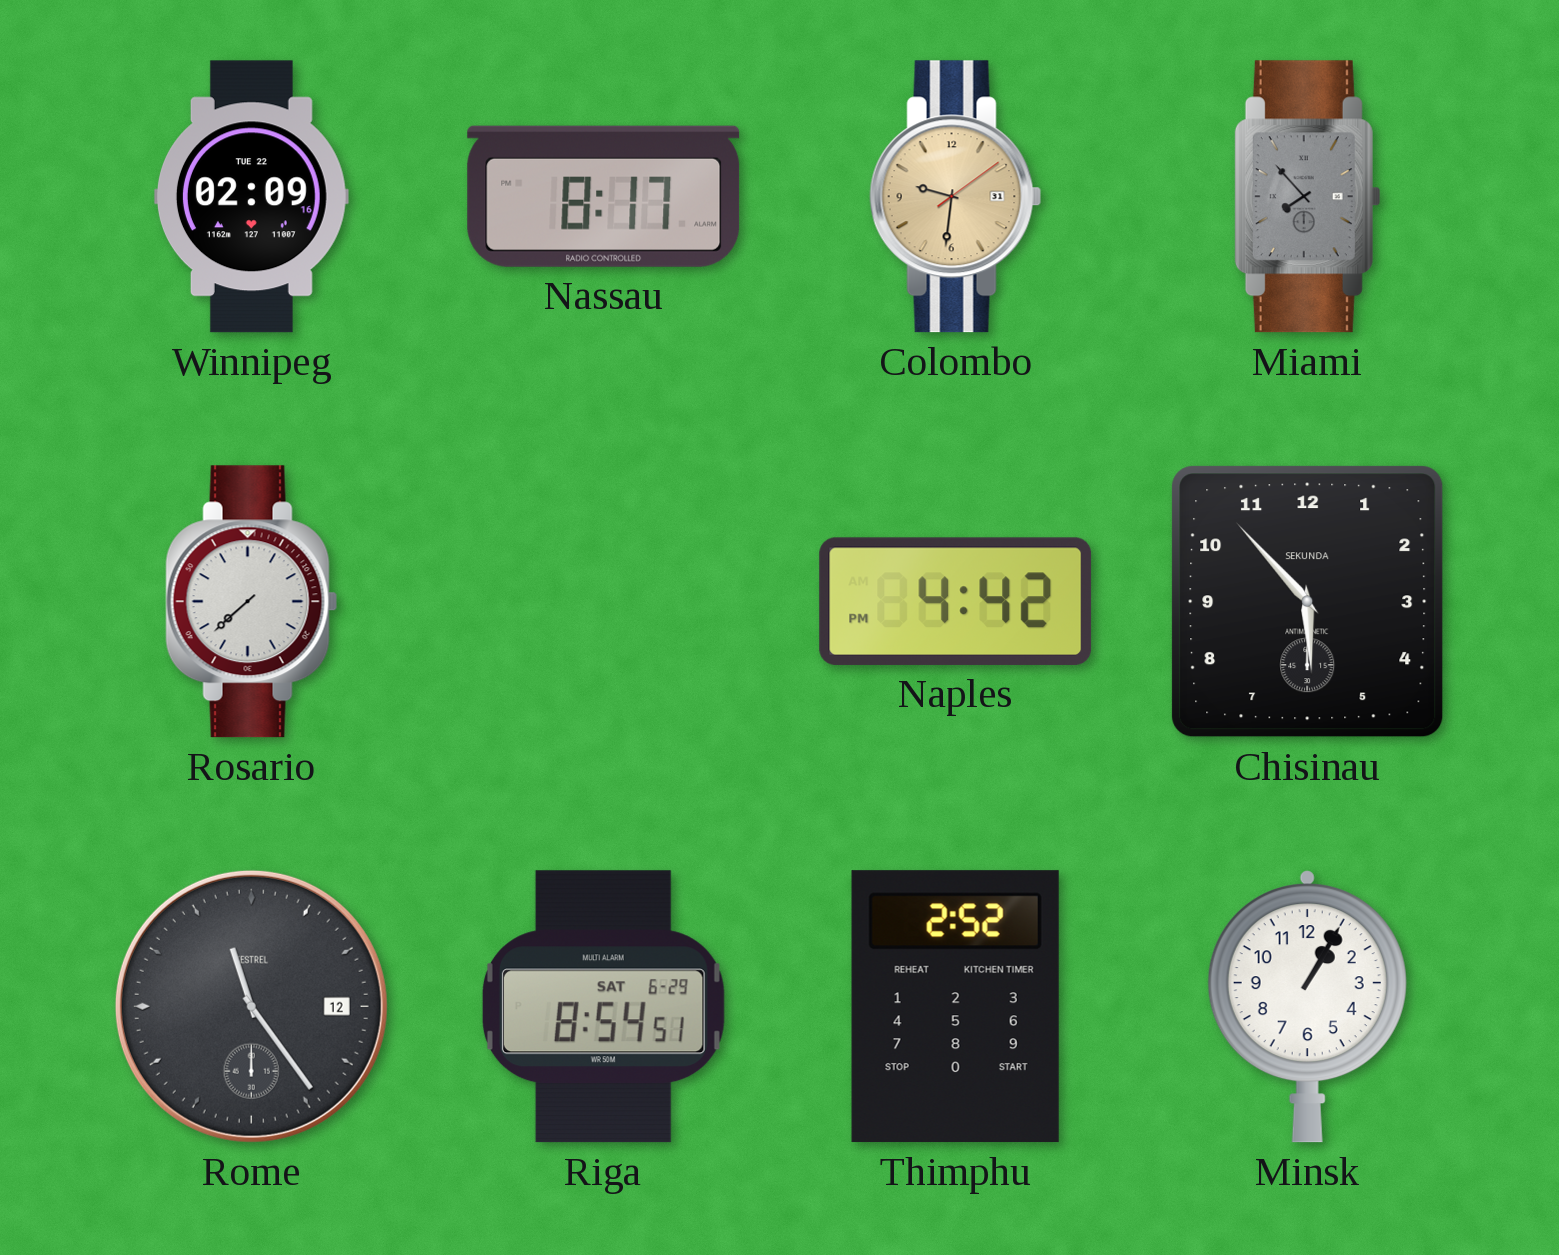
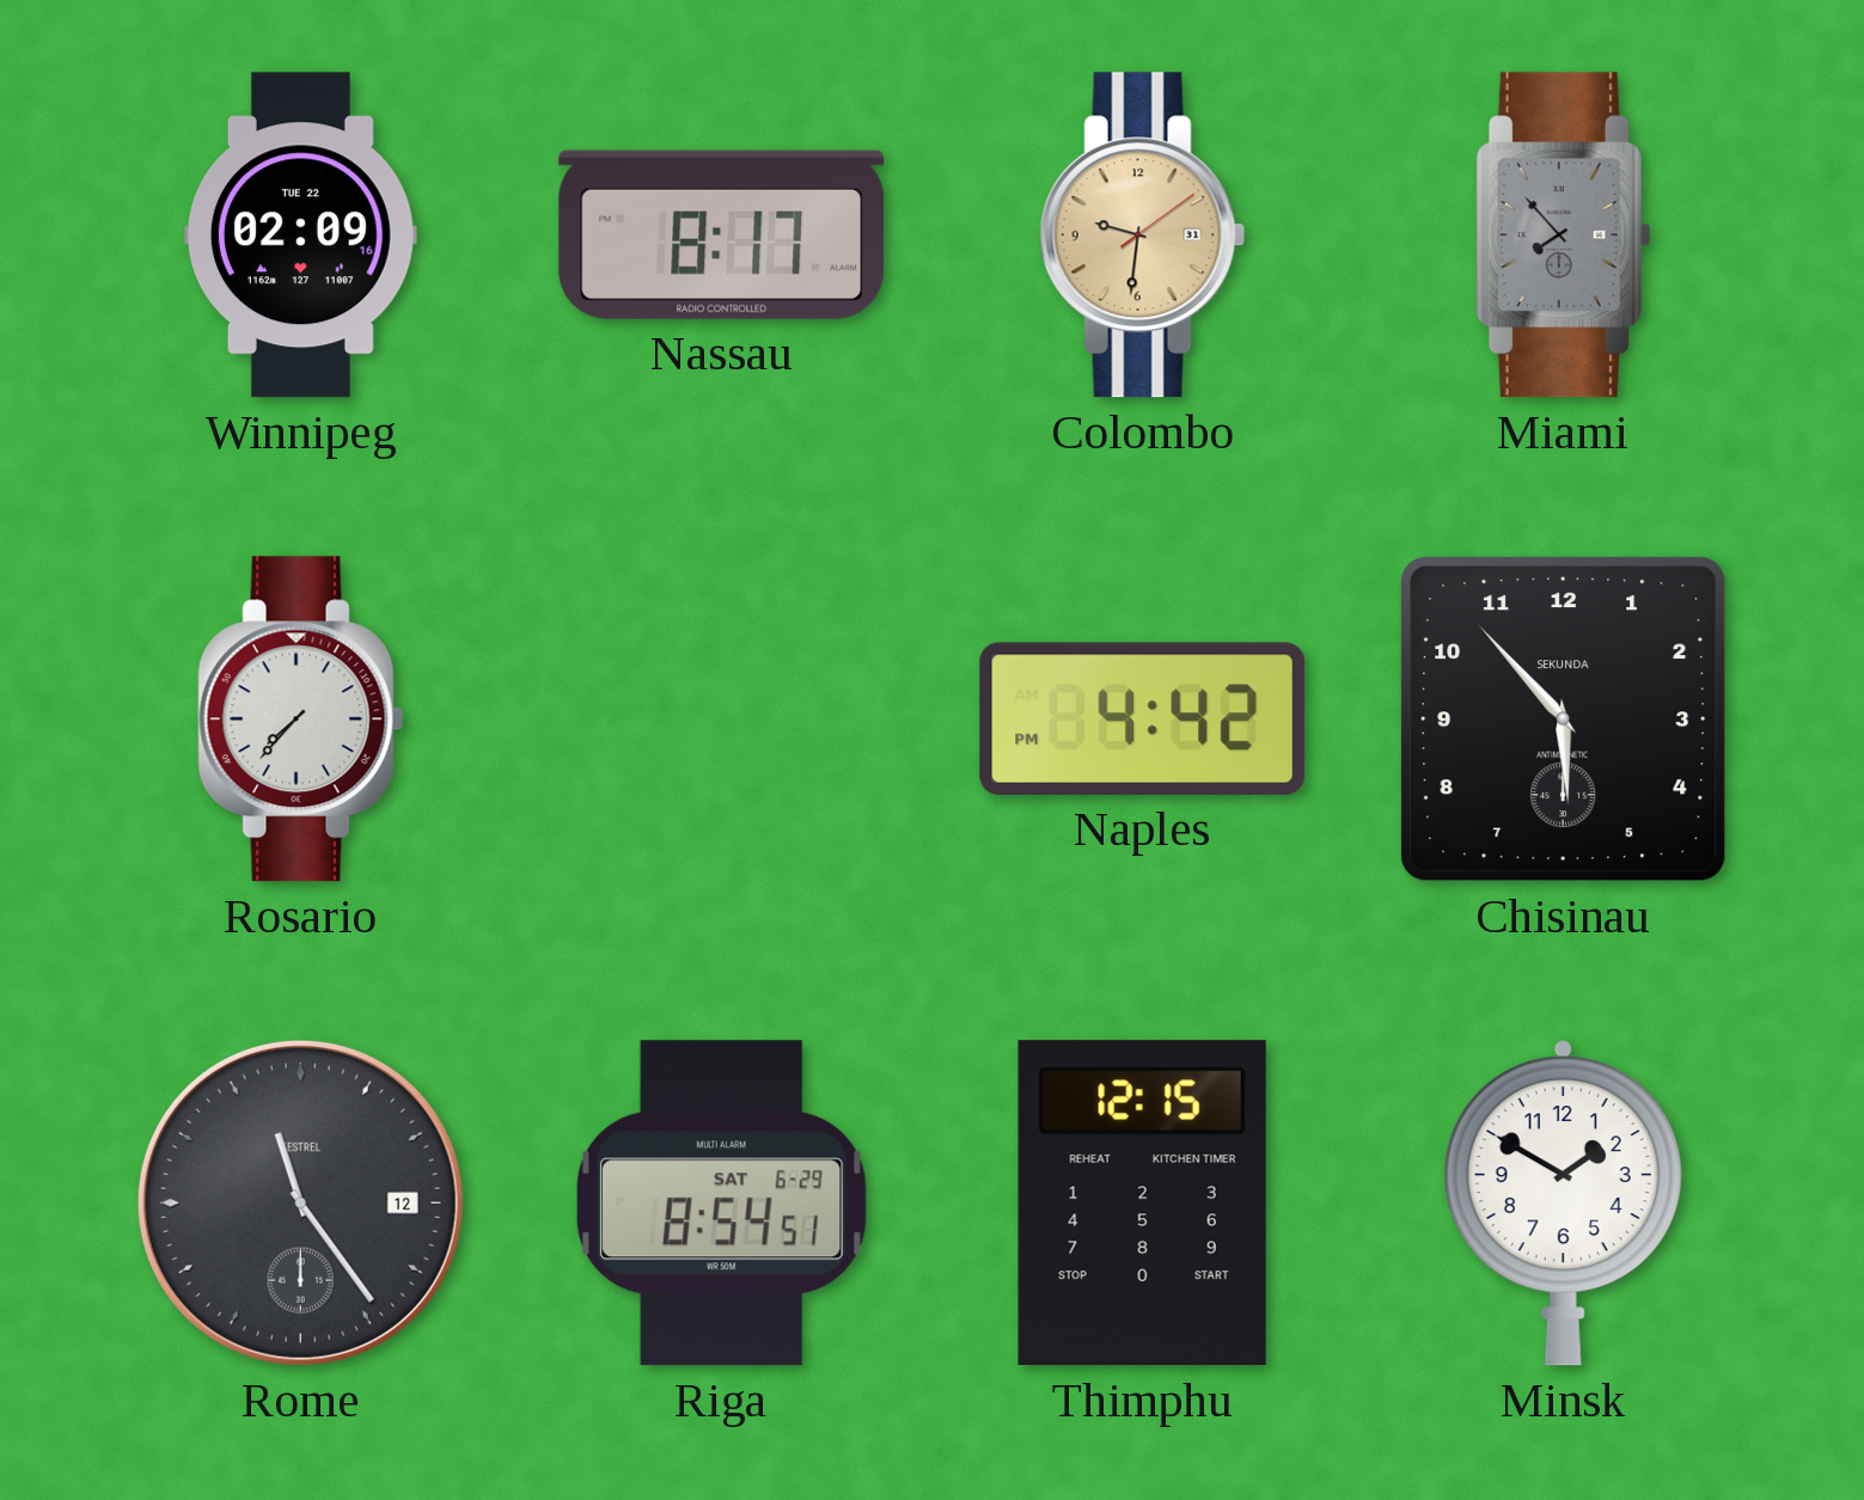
Rosario: 7:38 -> 7:37 (301, 720)
Thimphu: 2:52 -> 12:15 (1142, 1204)
Minsk: 1:05 -> 1:50 (1563, 1204)
